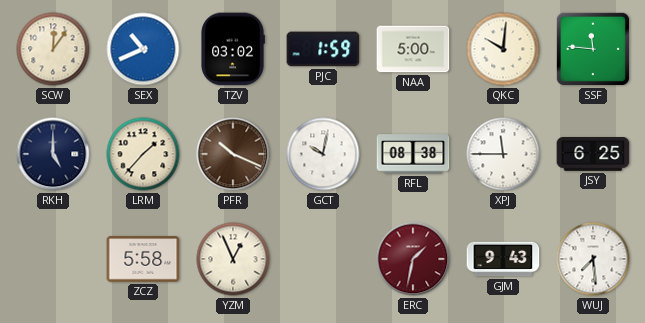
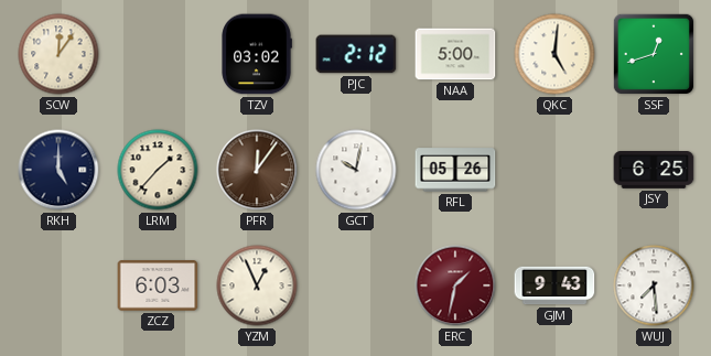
SEX: 10:41 -> none (143, 49)
PJC: 1:59 -> 2:12 (356, 54)
QKC: 10:01 -> 5:01 (554, 54)
SSF: 11:46 -> 12:42 (654, 54)
PFR: 10:19 -> 12:06 (257, 170)
RFL: 08:38 -> 05:26 (455, 170)
XPJ: 11:45 -> none (503, 154)
ZCZ: 5:58 -> 6:03 (158, 285)
